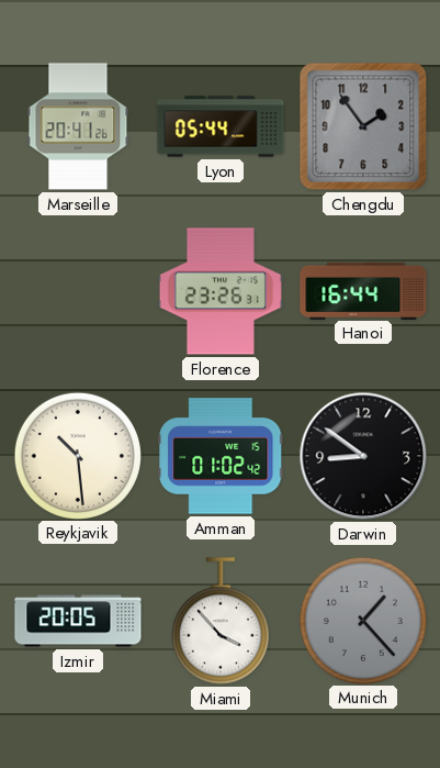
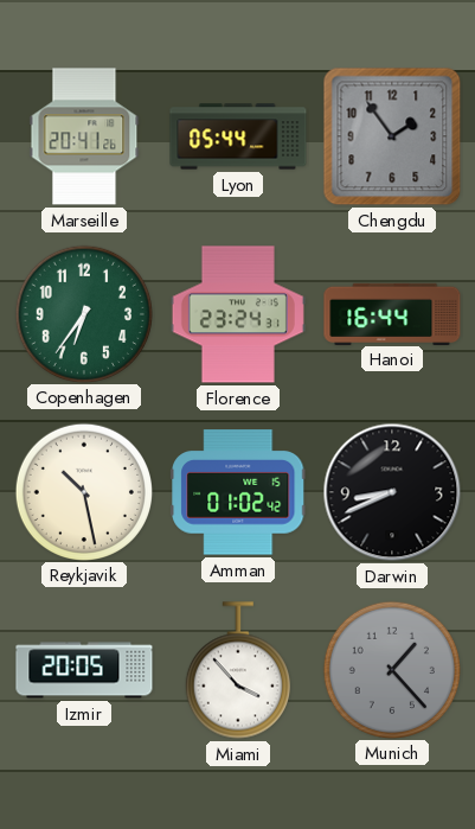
Copenhagen: none -> 6:36 (83, 313)
Florence: 23:26 -> 23:24 (238, 314)
Reykjavik: 10:29 -> 10:28 (83, 491)
Darwin: 8:51 -> 8:41 (392, 492)
